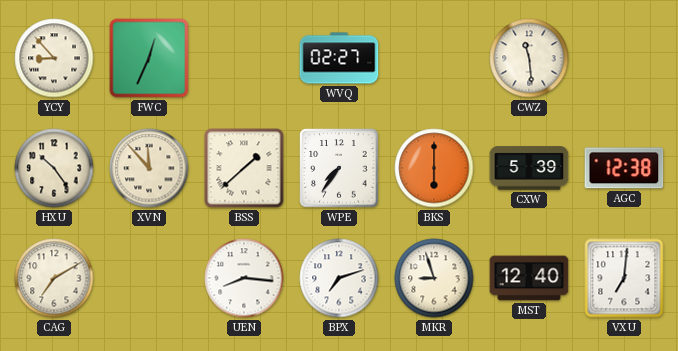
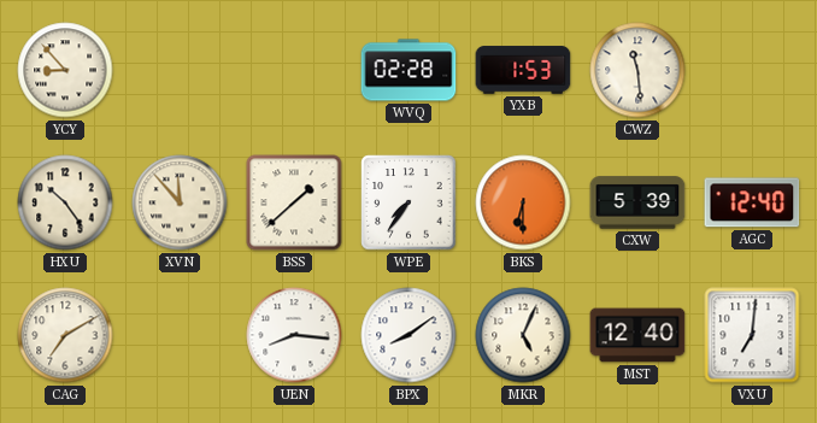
FWC: 12:34 -> none (149, 58)
WVQ: 02:27 -> 02:28 (408, 70)
YXB: none -> 1:53 (523, 70)
BKS: 6:00 -> 6:30 (523, 202)
AGC: 12:38 -> 12:40 (752, 202)
BPX: 7:12 -> 8:09 (408, 335)
MKR: 8:57 -> 5:04 (523, 335)
